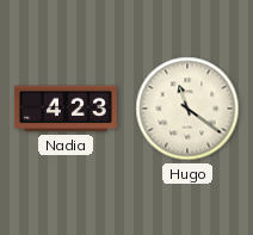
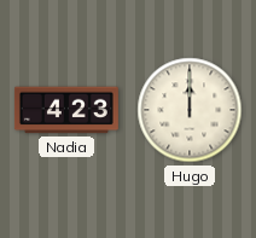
Hugo: 11:21 -> 12:00 (190, 110)
